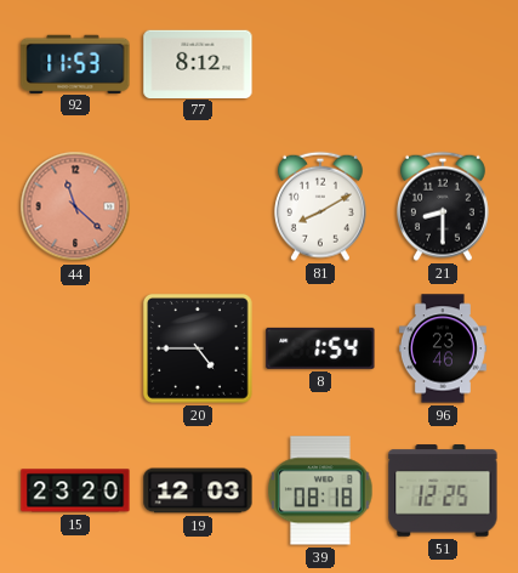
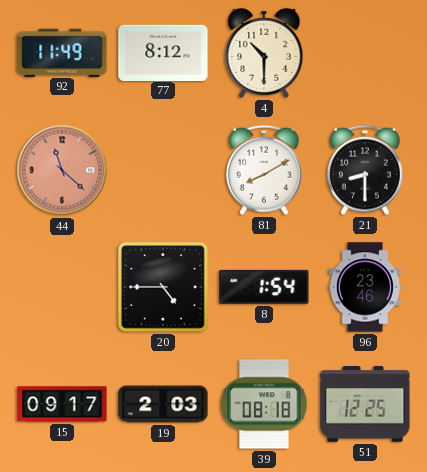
92: 11:53 -> 11:49 (62, 52)
4: none -> 10:30 (264, 53)
15: 23:20 -> 09:17 (62, 404)
19: 12:03 -> 2:03 (163, 404)
